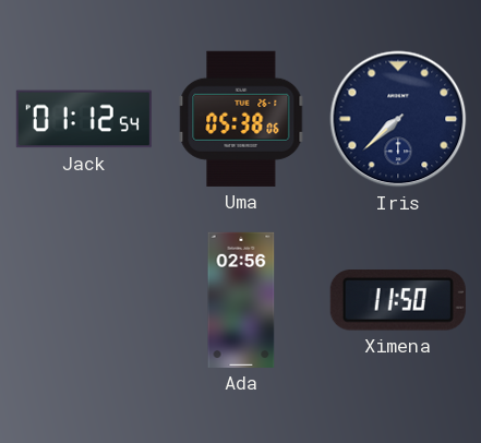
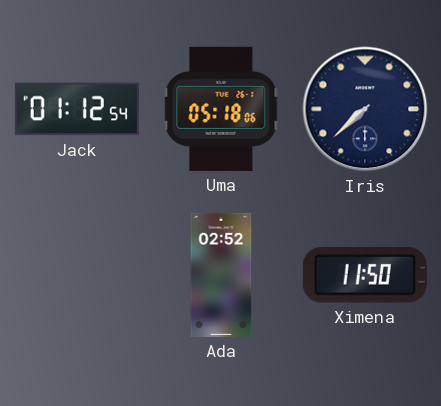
Uma: 05:38 -> 05:18 (221, 109)
Ada: 02:56 -> 02:52 (221, 275)
